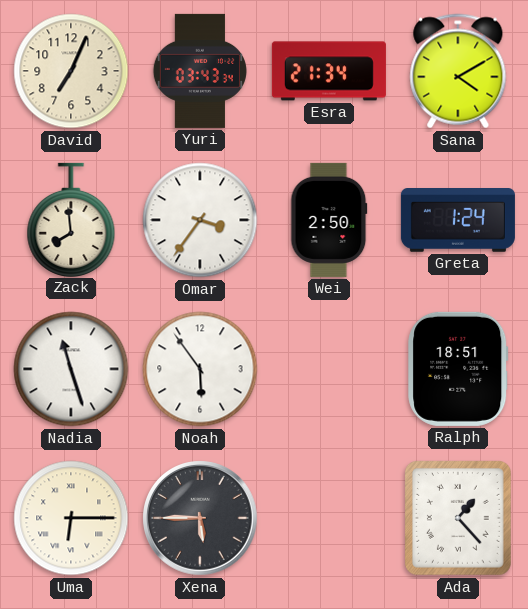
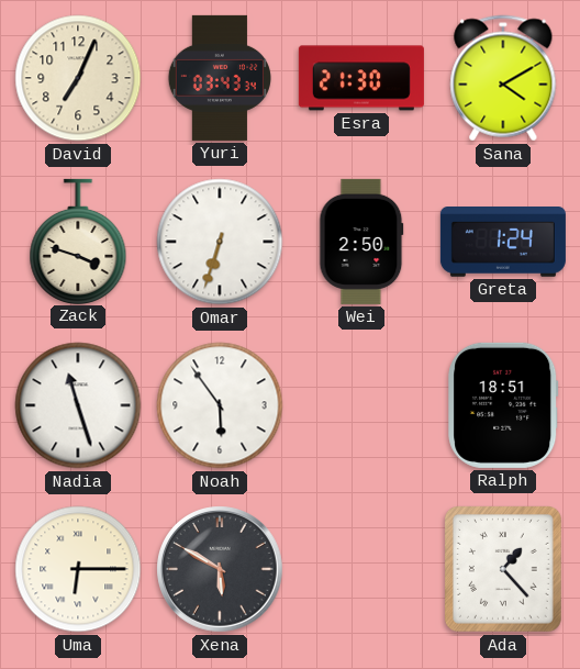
Esra: 21:34 -> 21:30 (361, 78)
Zack: 7:59 -> 3:48 (78, 241)
Omar: 3:36 -> 6:33 (220, 242)
Xena: 5:45 -> 5:50 (220, 569)
